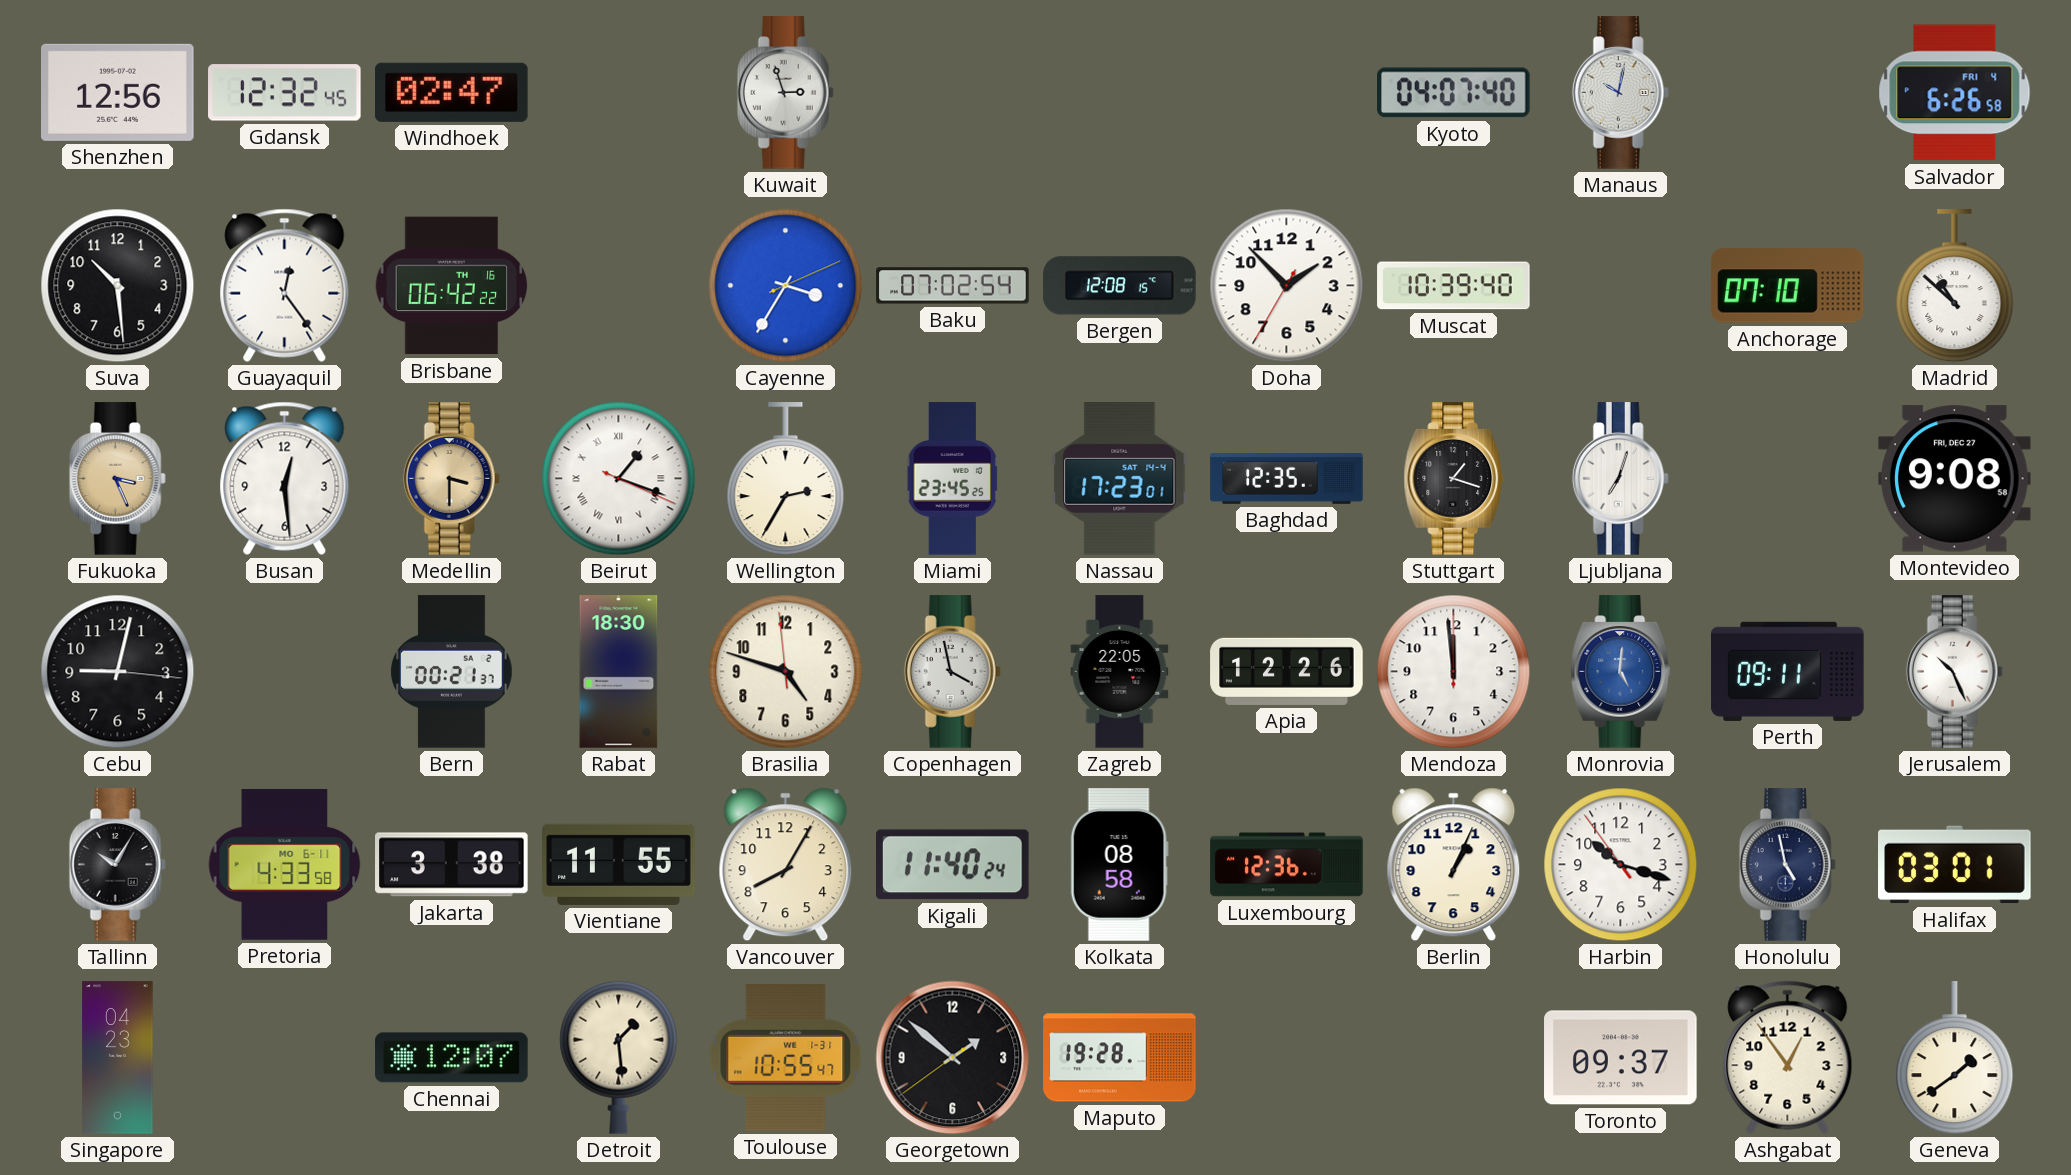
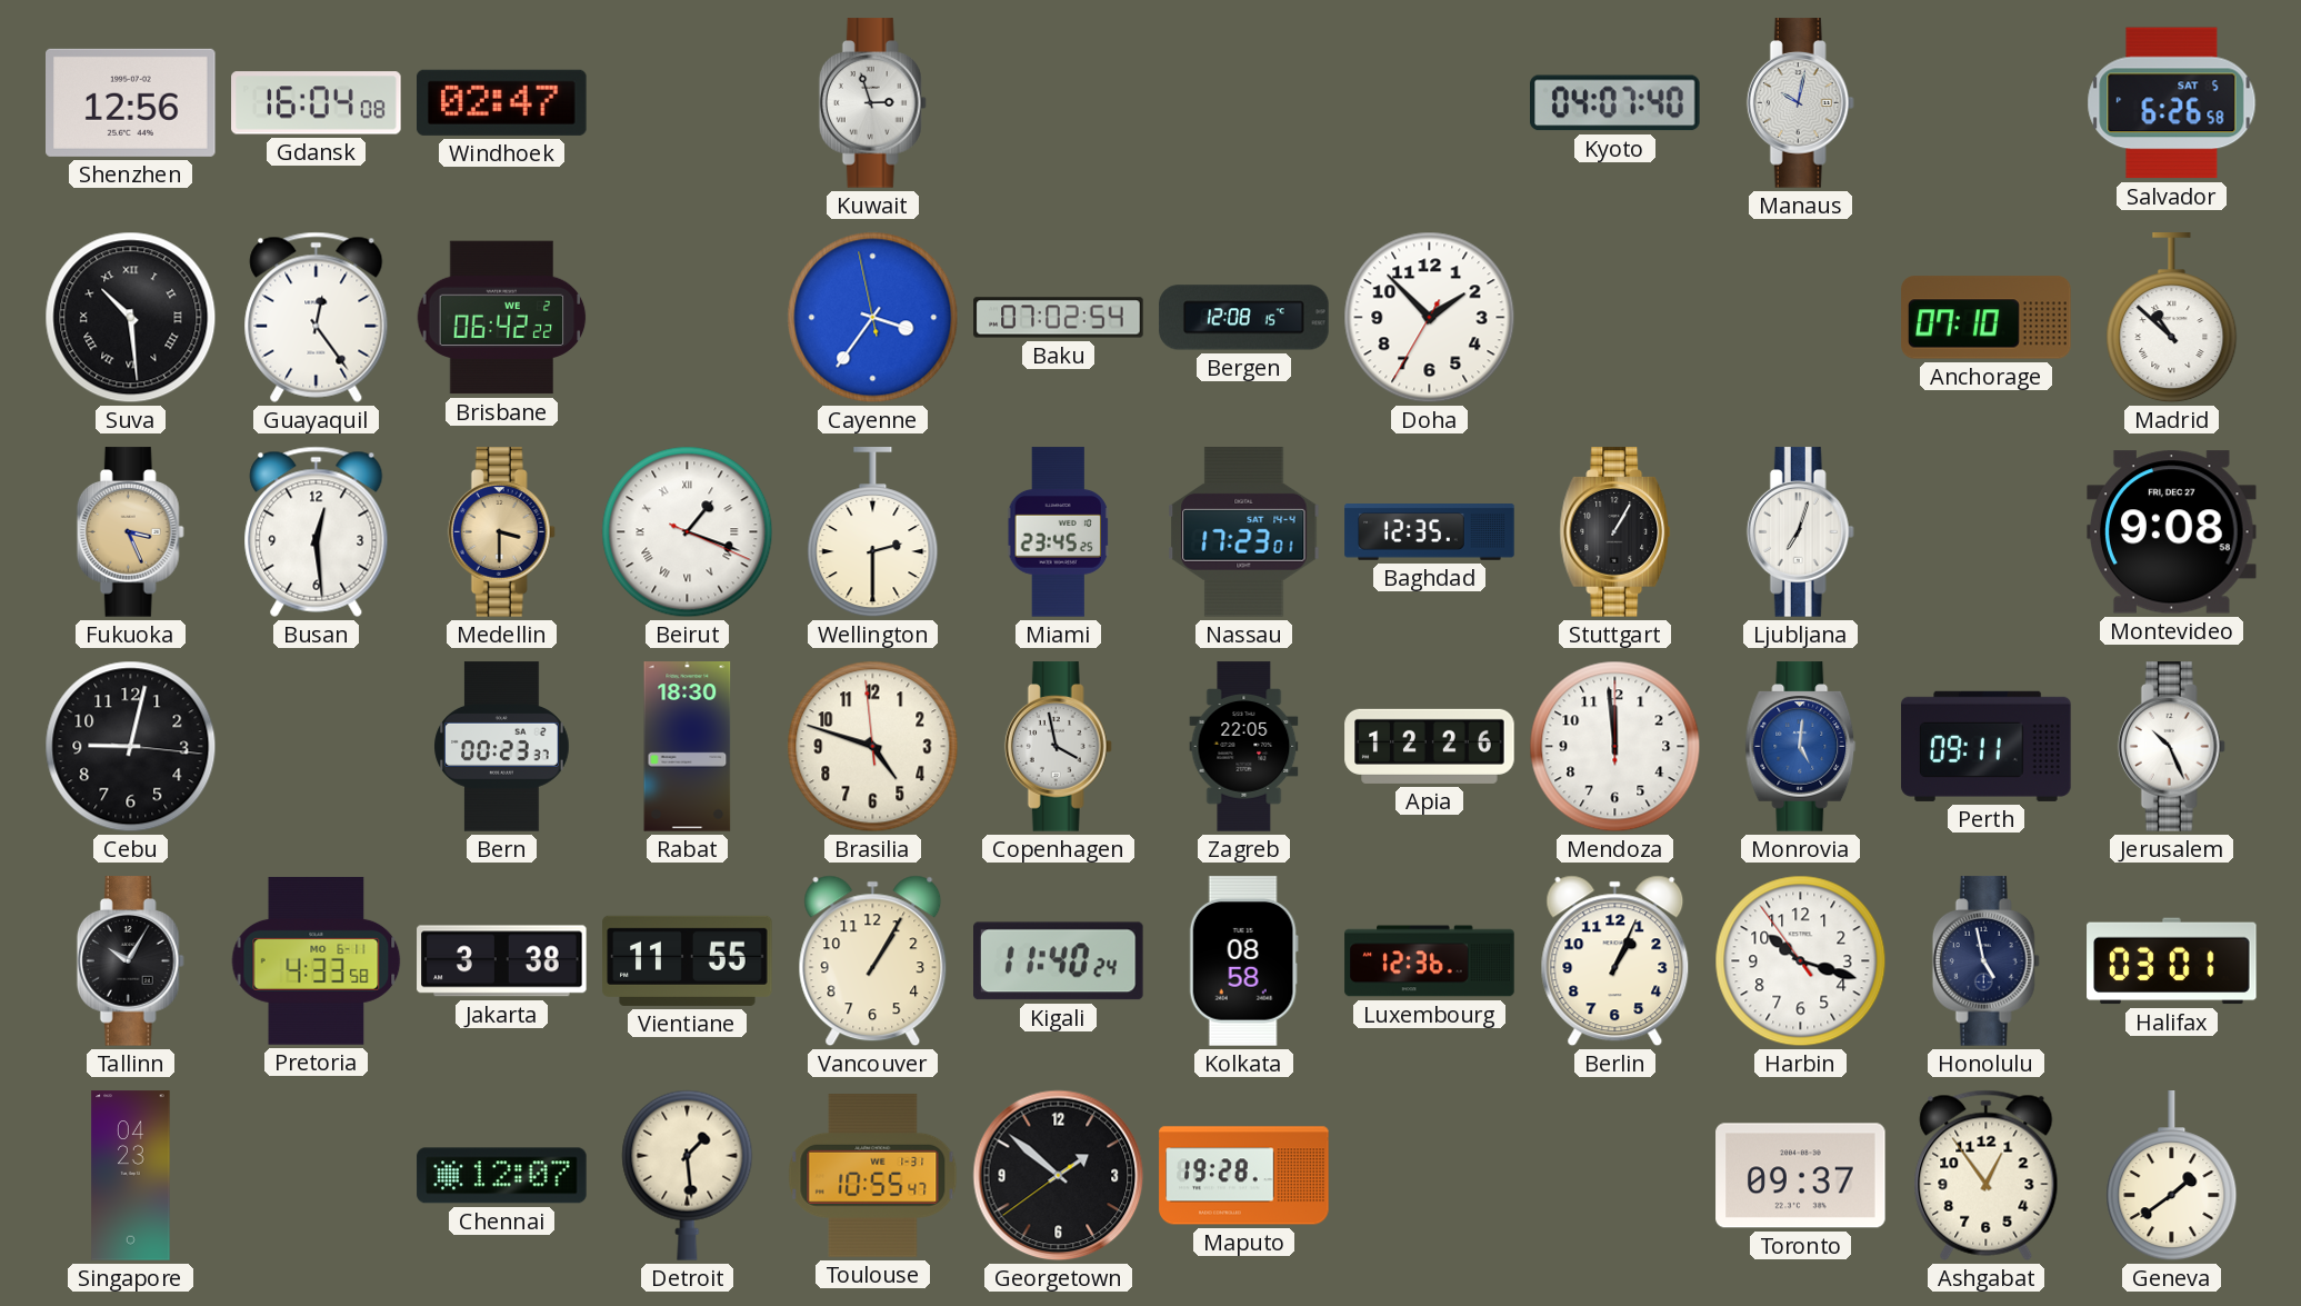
Gdansk: 12:32 -> 16:04 (317, 103)
Salvador date: FRI 4 -> SAT 5 (2172, 103)
Suva numerals: Arabic -> Roman (131, 318)
Brisbane date: TH 16 -> WE 2 (502, 318)
Cayenne: 3:35:11 -> 3:35:58 (873, 318)
Muscat: 10:39 -> none (1454, 286)
Wellington: 2:35 -> 2:30 (873, 532)
Stuttgart: 1:18 -> 1:05 (1615, 532)
Bern: 00:21 -> 00:23 (502, 747)
Vancouver: 8:05 -> 1:05 (873, 961)
